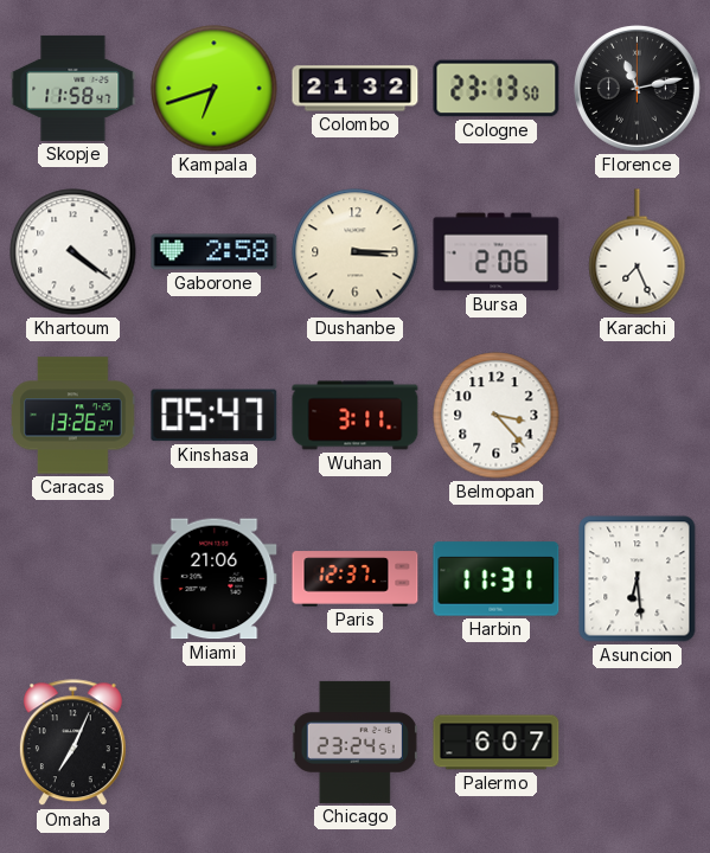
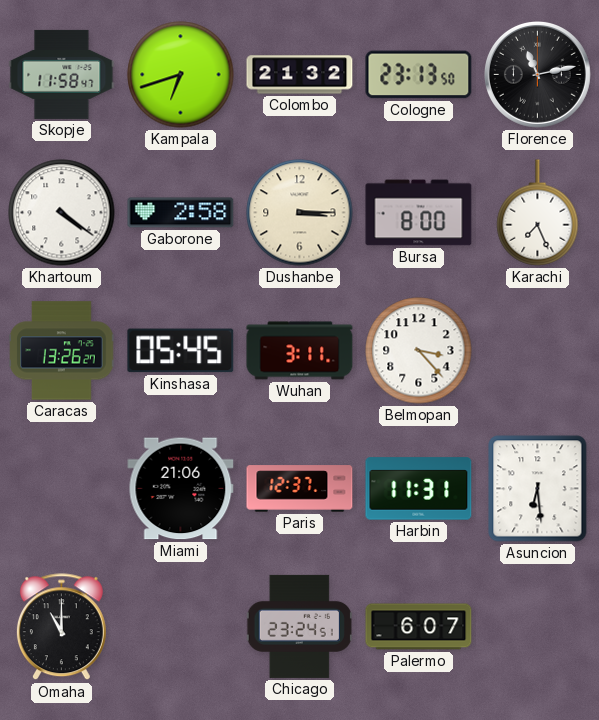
Bursa: 2:06 -> 8:00 (419, 213)
Kinshasa: 05:47 -> 05:45 (181, 351)
Omaha: 7:04 -> 11:00 (61, 627)
